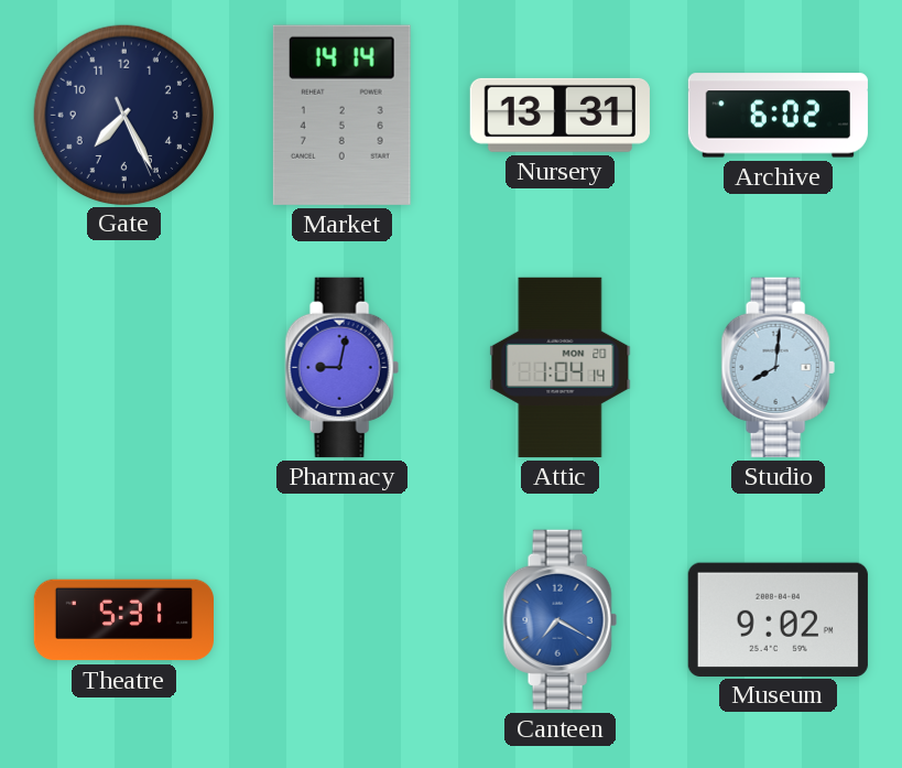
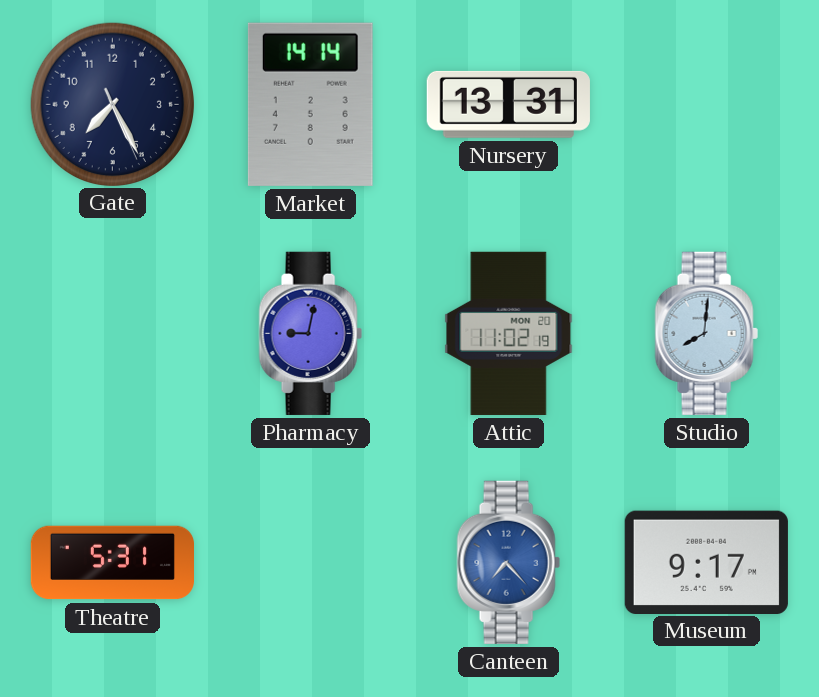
Archive: 6:02 -> none (778, 116)
Attic: 1:04 -> 11:02 (509, 333)
Canteen: 7:20 -> 7:23 (508, 562)
Museum: 9:02 -> 9:17 (706, 562)
